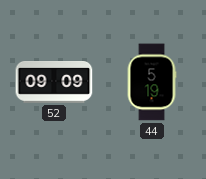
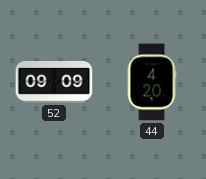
44: 5:19 -> 4:20 (152, 82)
